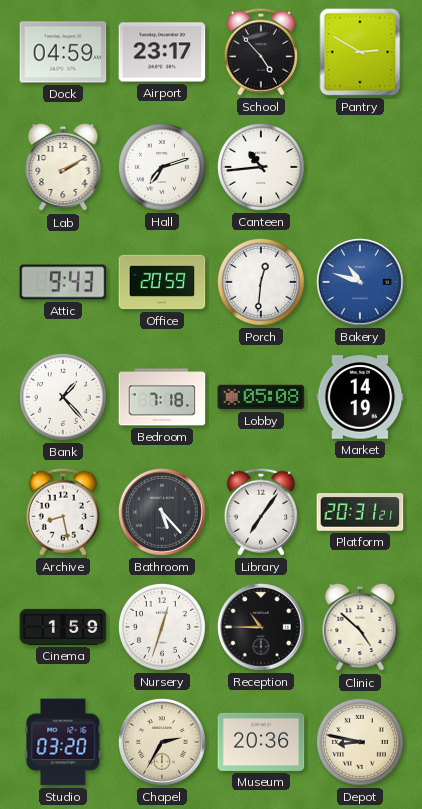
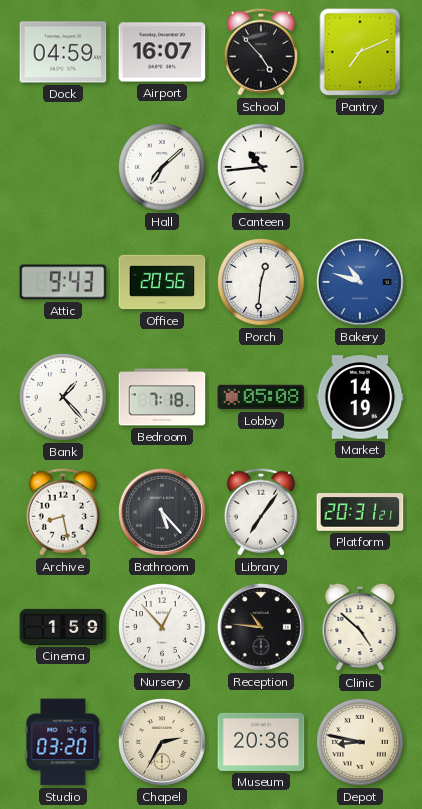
Airport: 23:17 -> 16:07 (162, 52)
Pantry: 2:50 -> 7:11 (360, 52)
Lab: 2:10 -> none (63, 167)
Hall: 7:12 -> 7:08 (162, 167)
Office: 20:59 -> 20:56 (162, 282)
Nursery: 12:33 -> 12:53 (162, 627)
Reception: 10:45 -> 10:46 (262, 628)
